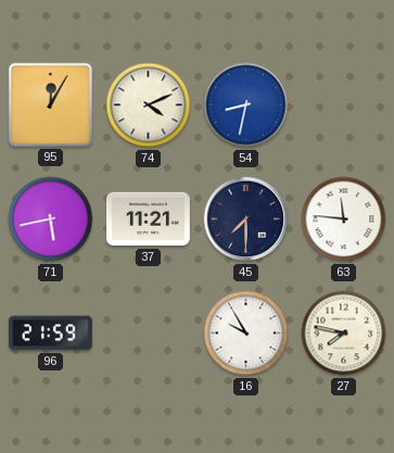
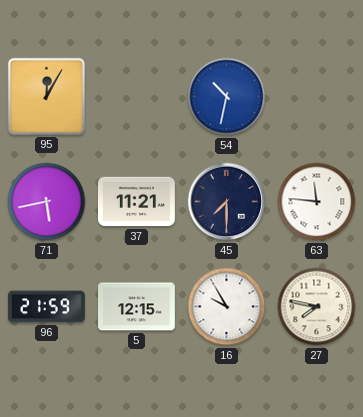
74: 4:11 -> none (149, 105)
54: 8:32 -> 10:32 (227, 97)
5: none -> 12:15 (137, 307)
